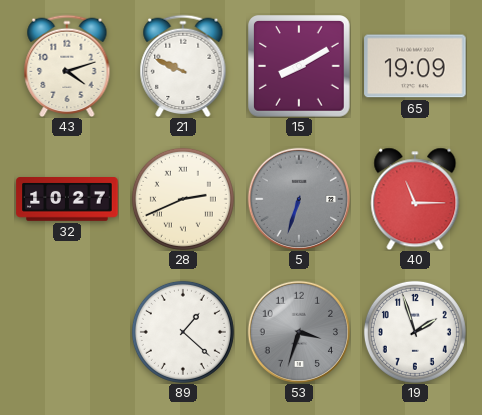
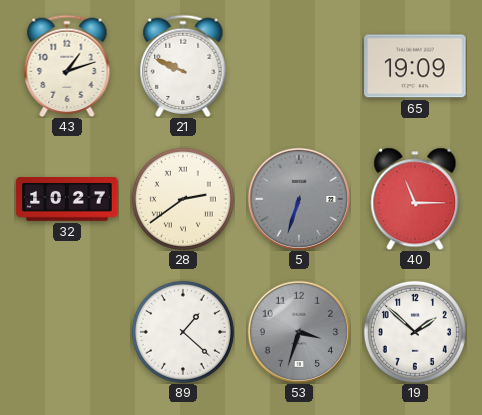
43: 4:12 -> 1:12 (67, 66)
15: 8:10 -> none (300, 67)
28: 2:41 -> 2:39 (183, 199)
19: 1:57 -> 1:52 (415, 332)
